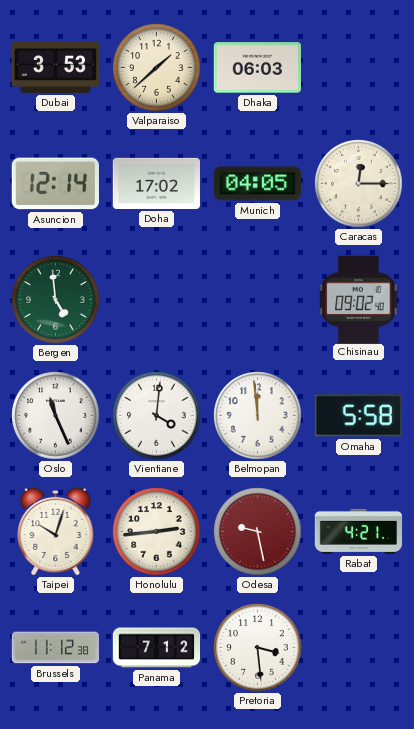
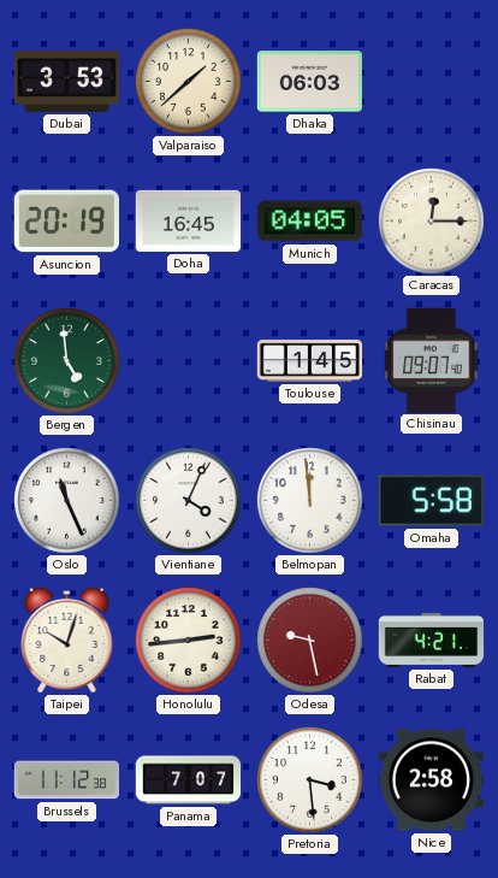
Asuncion: 12:14 -> 20:19 (66, 222)
Doha: 17:02 -> 16:45 (189, 220)
Toulouse: none -> 1:45 (310, 361)
Chisinau: 09:02 -> 09:07 (432, 360)
Vientiane: 4:01 -> 4:04 (189, 501)
Panama: 7:12 -> 7:07 (189, 780)
Nice: none -> 2:58 (432, 780)
